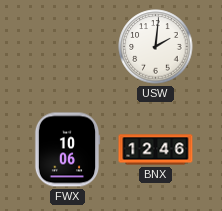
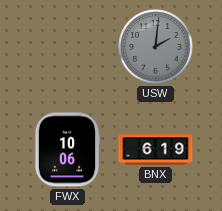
USW dial: white -> grey (156, 47)
BNX: 12:46 -> 6:19 (156, 150)
